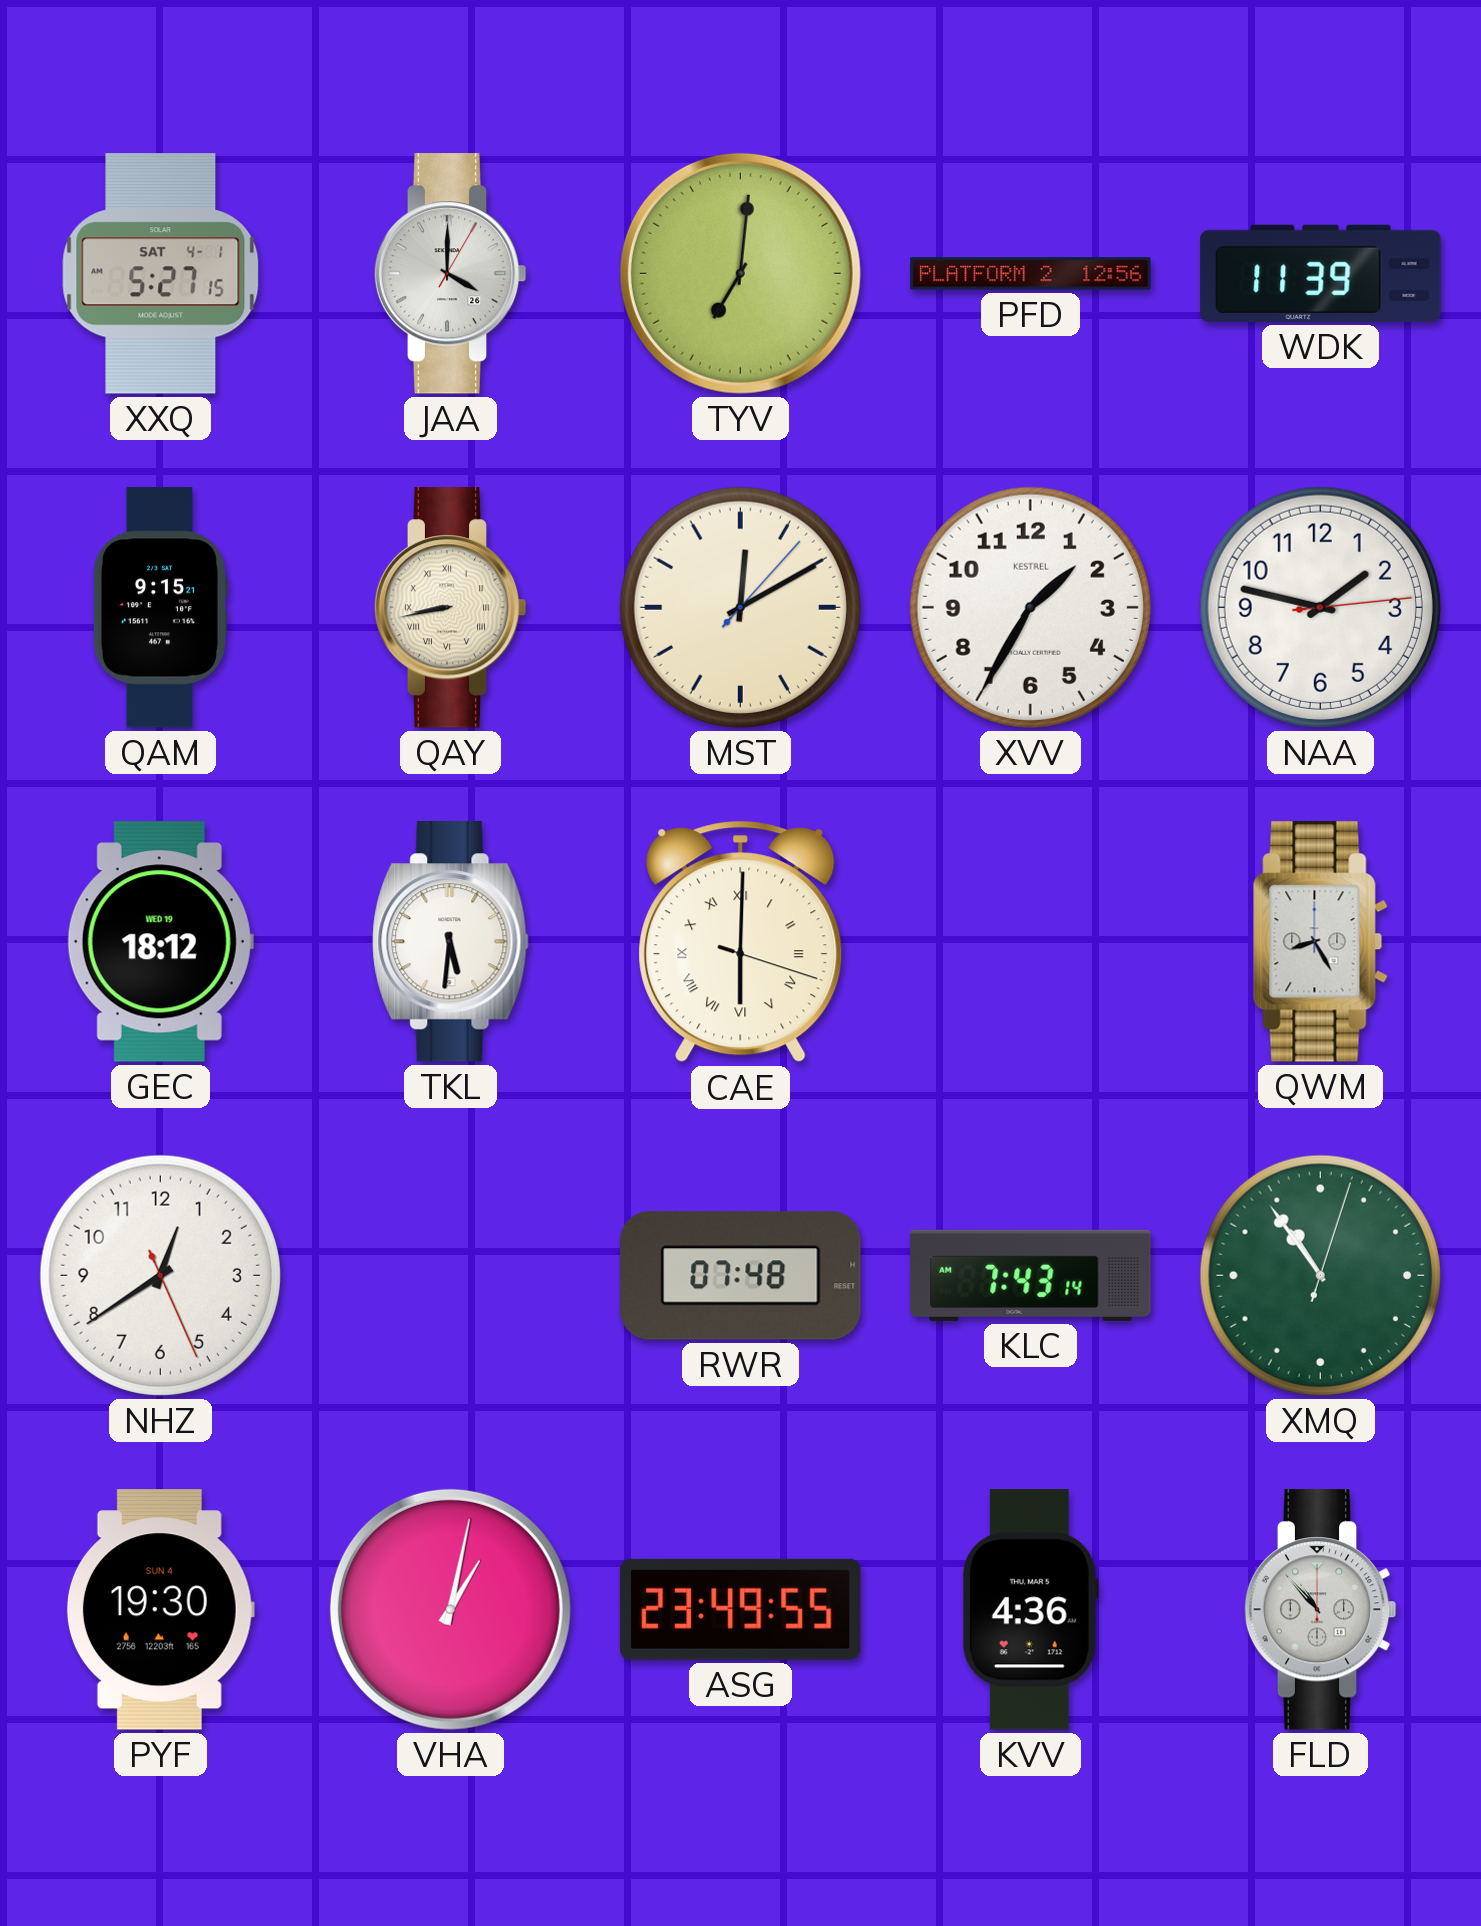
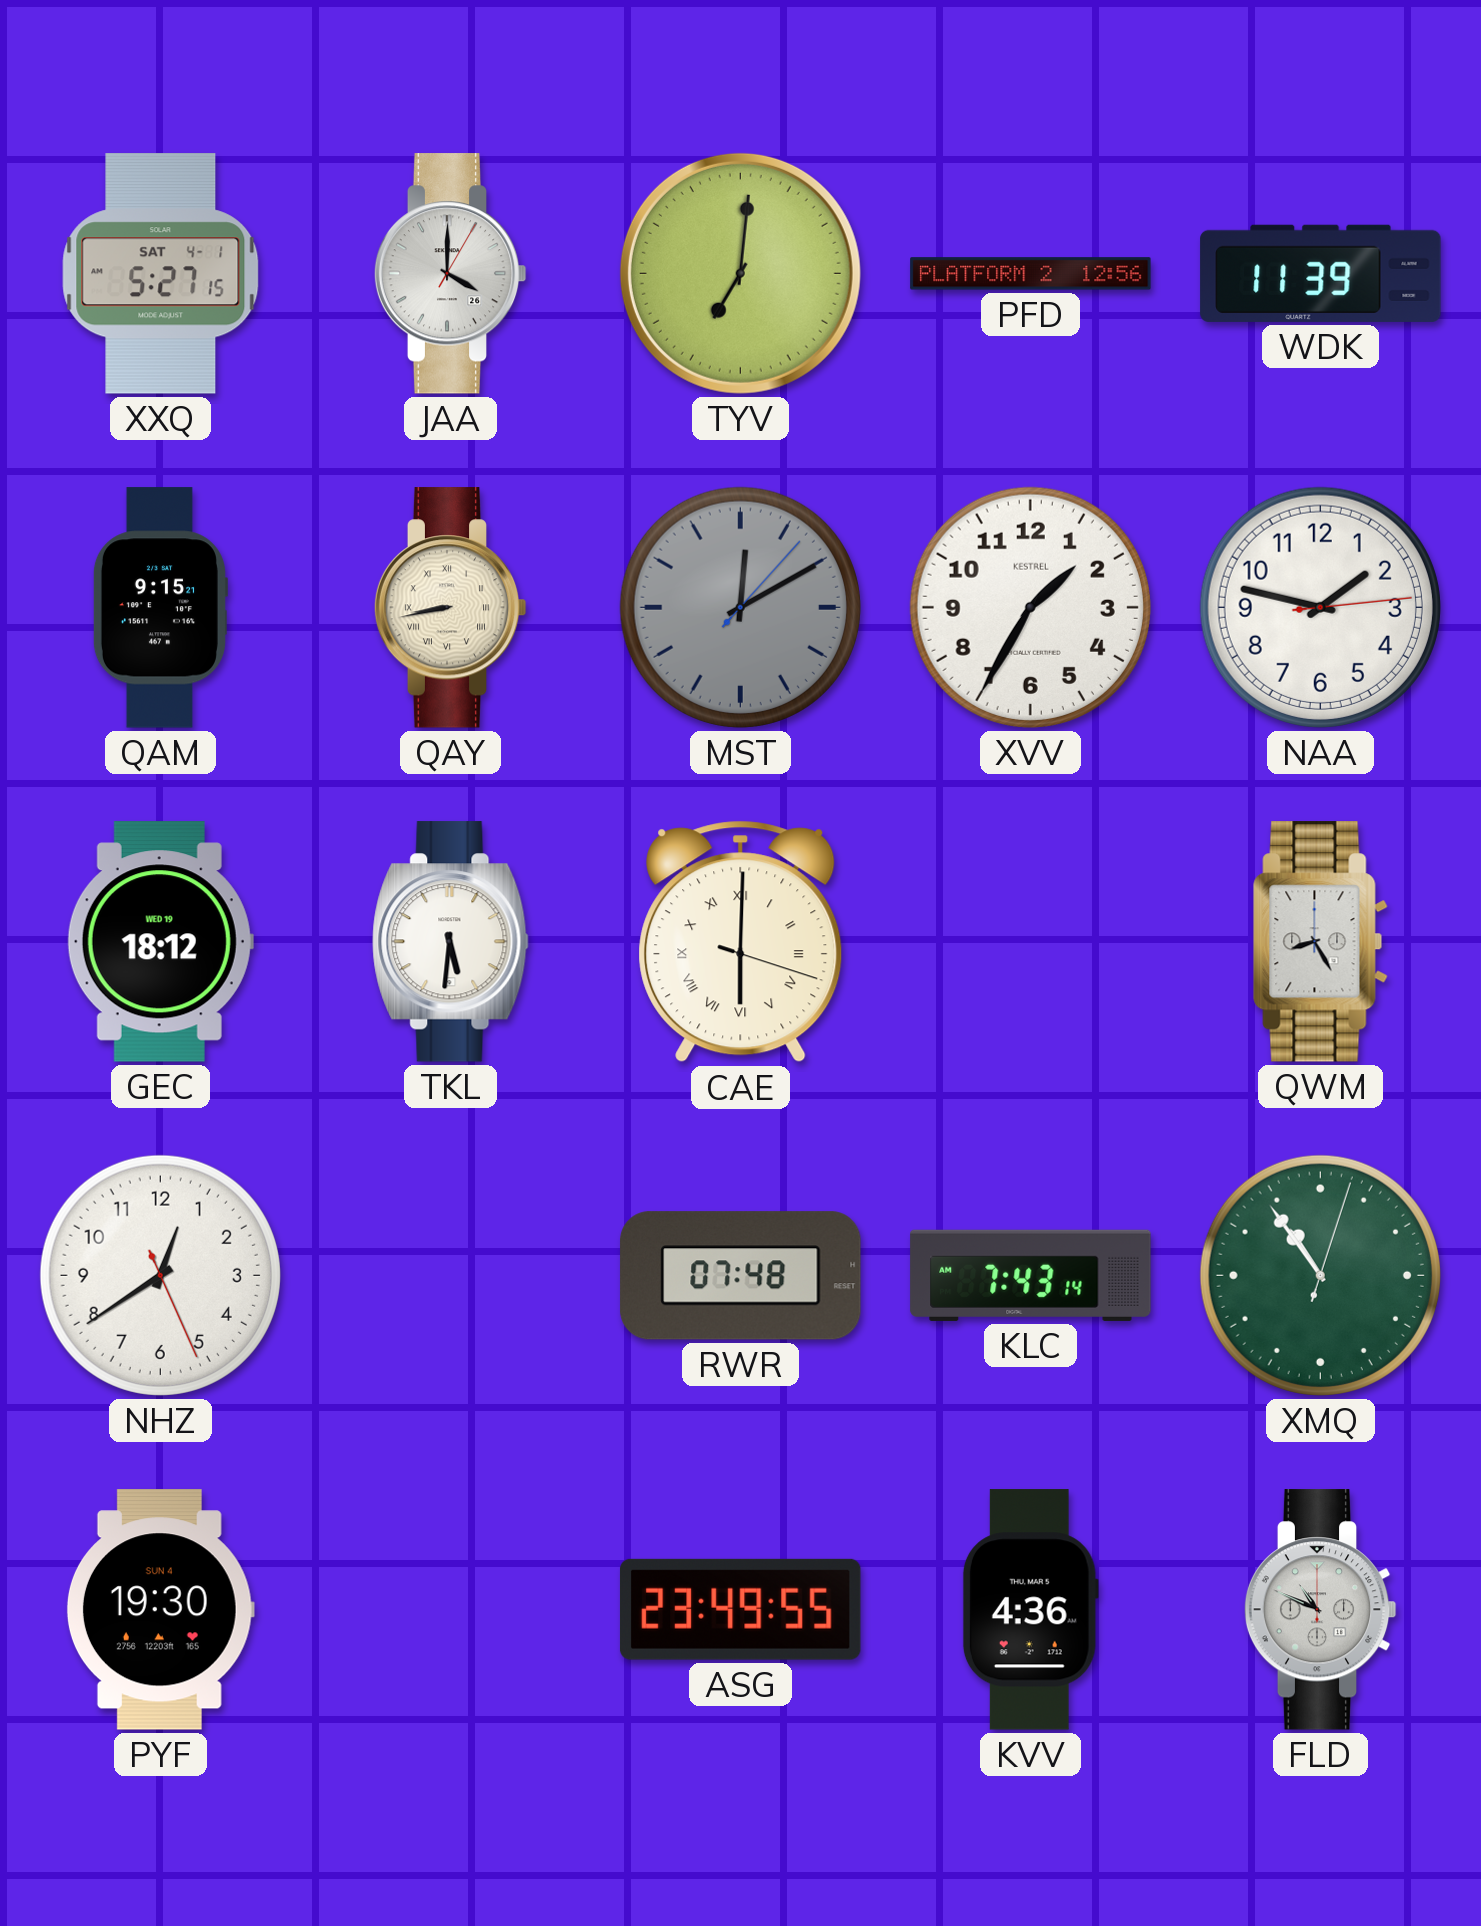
MST dial: cream -> grey (740, 607)
VHA: 1:02 -> none (450, 1609)
FLD: 10:53 -> 10:49 (1320, 1610)
